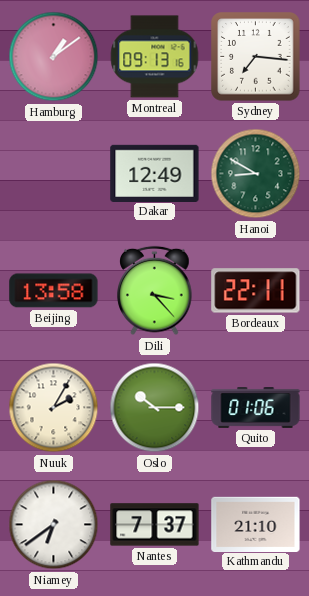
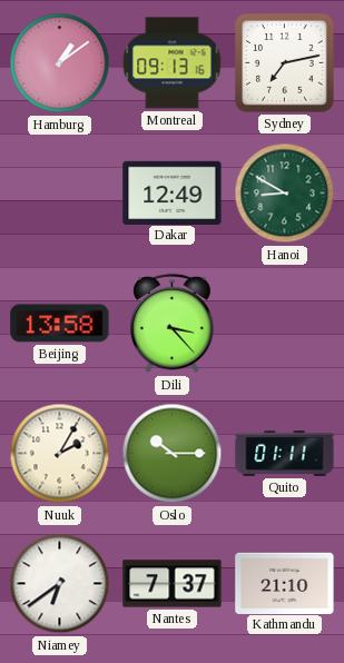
Sydney: 7:16 -> 7:13 (285, 63)
Bordeaux: 22:11 -> none (256, 291)
Quito: 01:06 -> 01:11 (285, 454)
